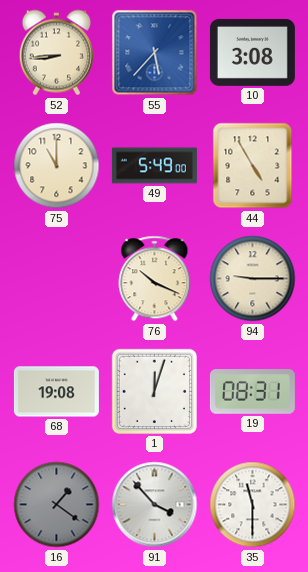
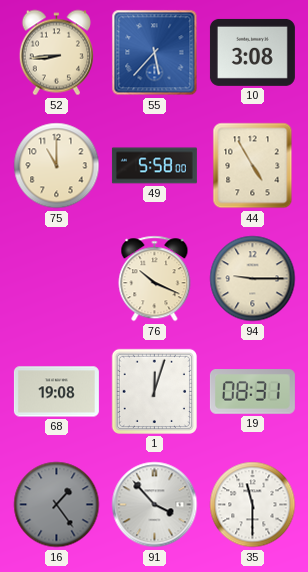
49: 5:49 -> 5:58 (154, 166)
16: 1:21 -> 1:24 (57, 505)
